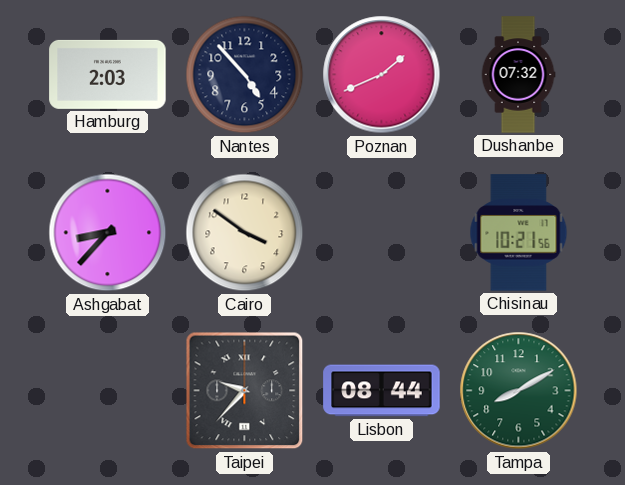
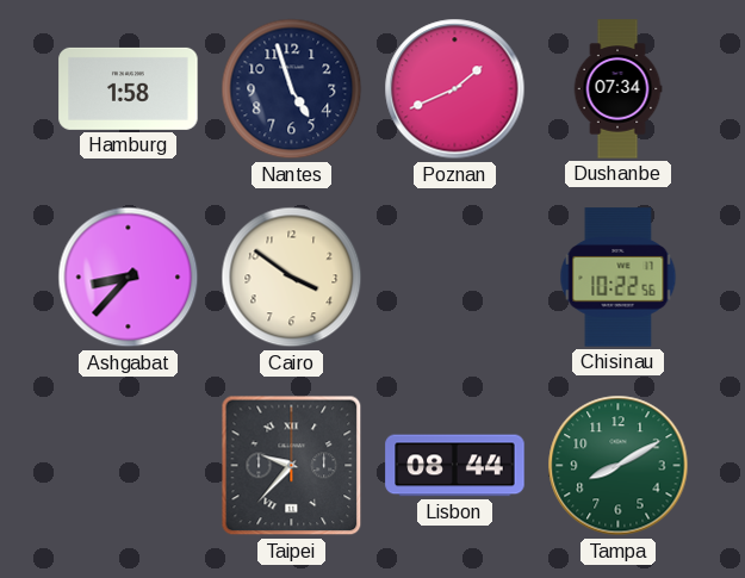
Hamburg: 2:03 -> 1:58 (129, 88)
Nantes: 4:53 -> 4:57 (292, 89)
Dushanbe: 07:32 -> 07:34 (617, 89)
Chisinau: 10:21 -> 10:22 (619, 278)
